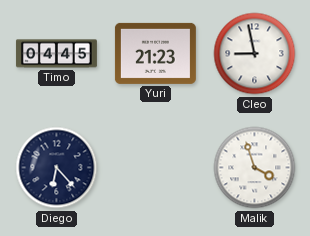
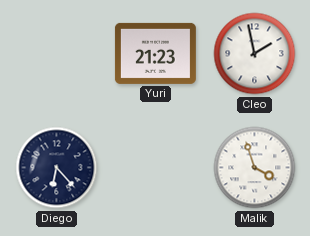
Timo: 04:45 -> none (56, 54)
Cleo: 8:58 -> 1:58 (255, 54)
